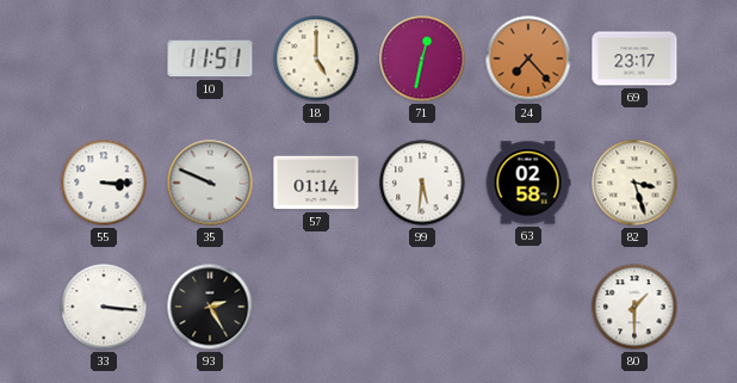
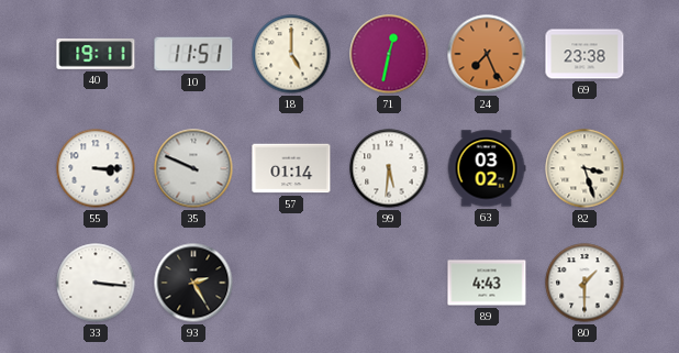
40: none -> 19:11 (96, 54)
24: 7:23 -> 7:26 (487, 54)
69: 23:17 -> 23:38 (585, 54)
63: 02:58 -> 03:02 (487, 168)
89: none -> 4:43 (487, 283)
